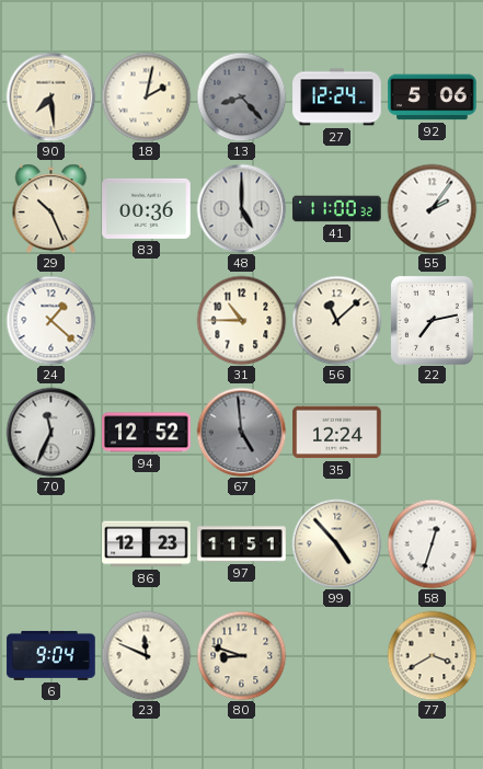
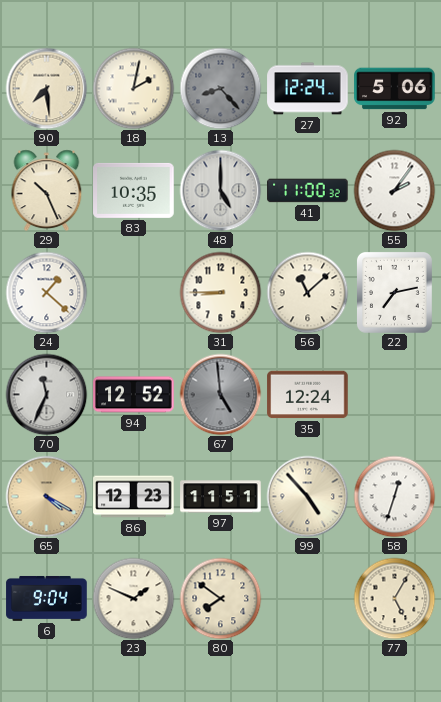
83: 00:36 -> 10:35 (134, 190)
31: 10:45 -> 8:45 (220, 292)
65: none -> 4:20 (46, 496)
23: 11:49 -> 1:49 (133, 598)
80: 8:48 -> 7:51 (220, 598)
77: 3:40 -> 5:05 (394, 598)
